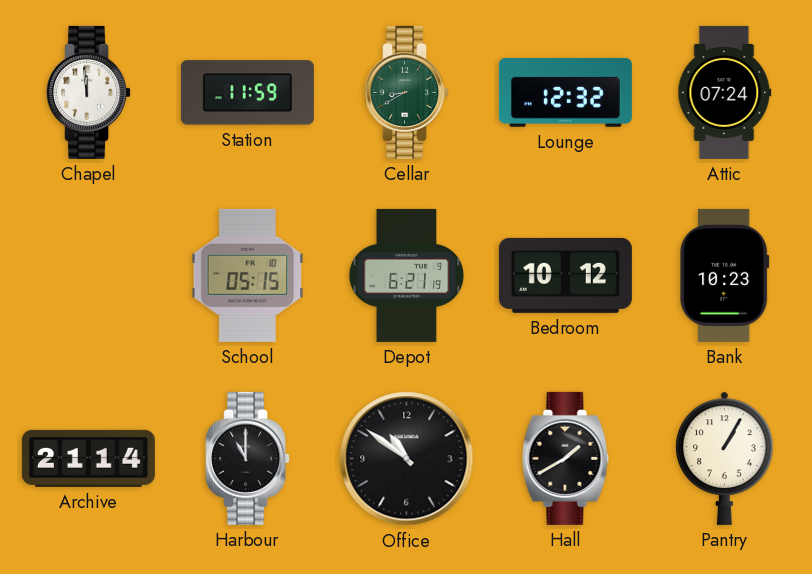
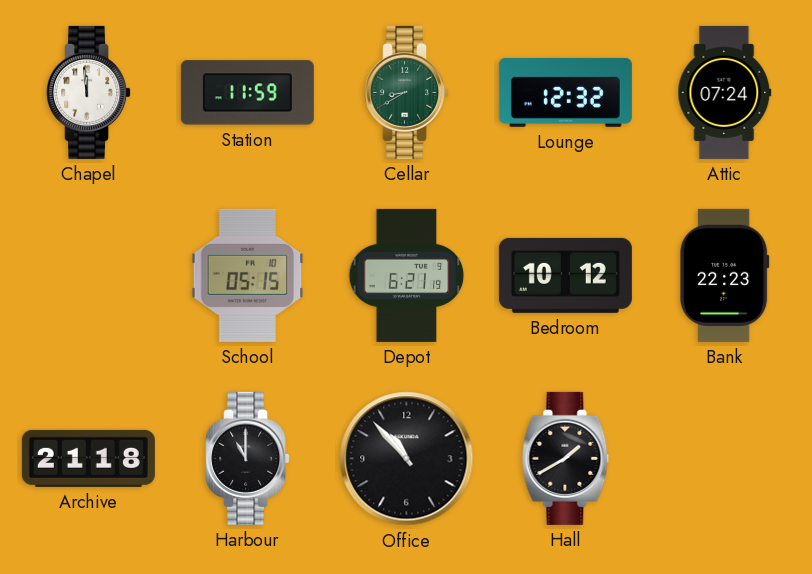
Bank: 10:23 -> 22:23 (725, 275)
Archive: 21:14 -> 21:18 (88, 458)
Office: 10:51 -> 10:53 (407, 459)
Pantry: 1:05 -> none (725, 458)
